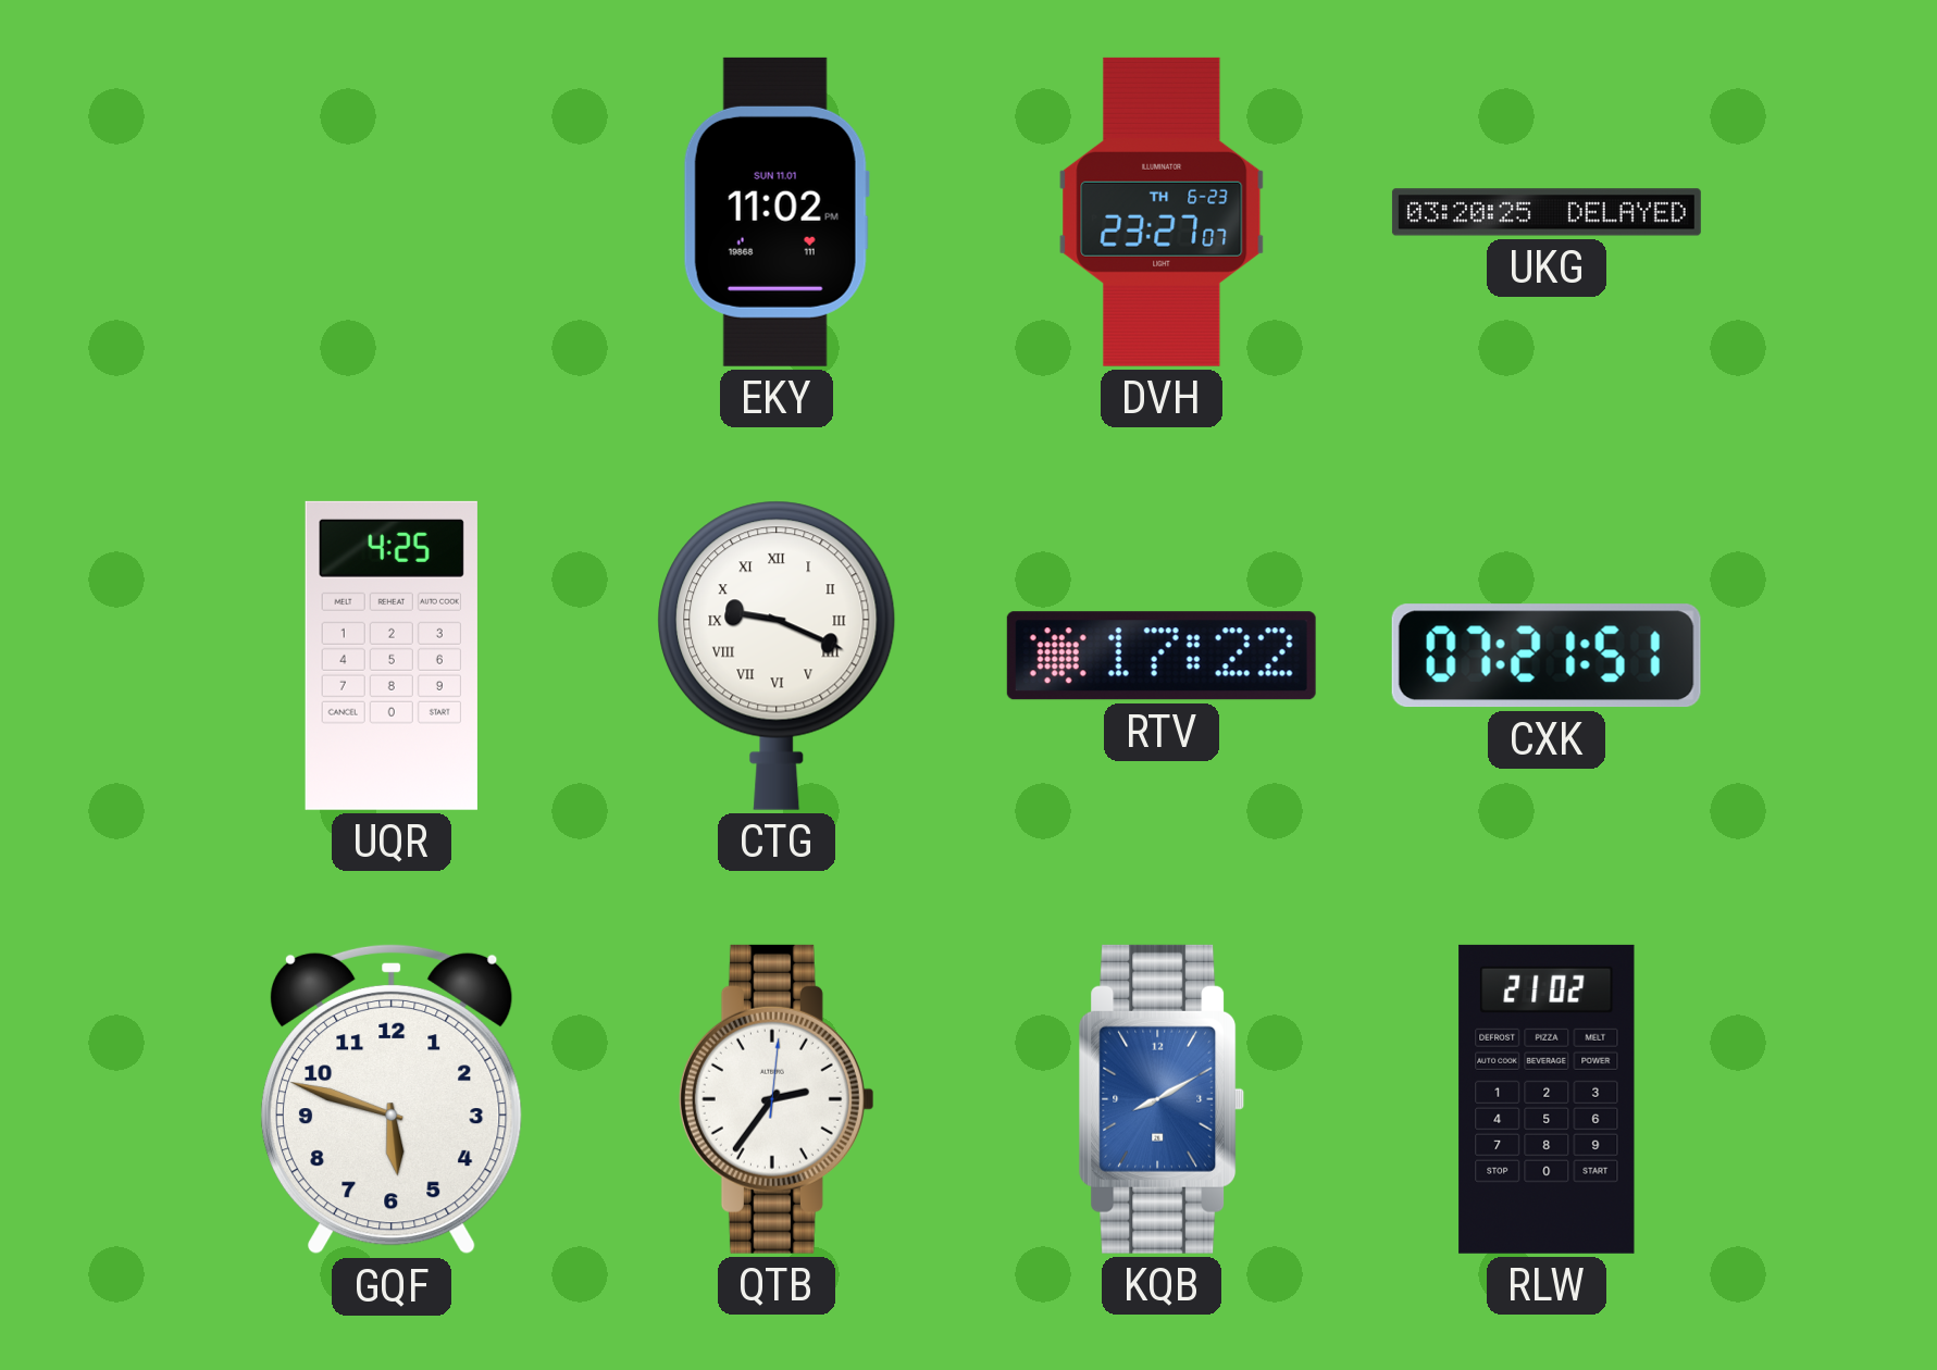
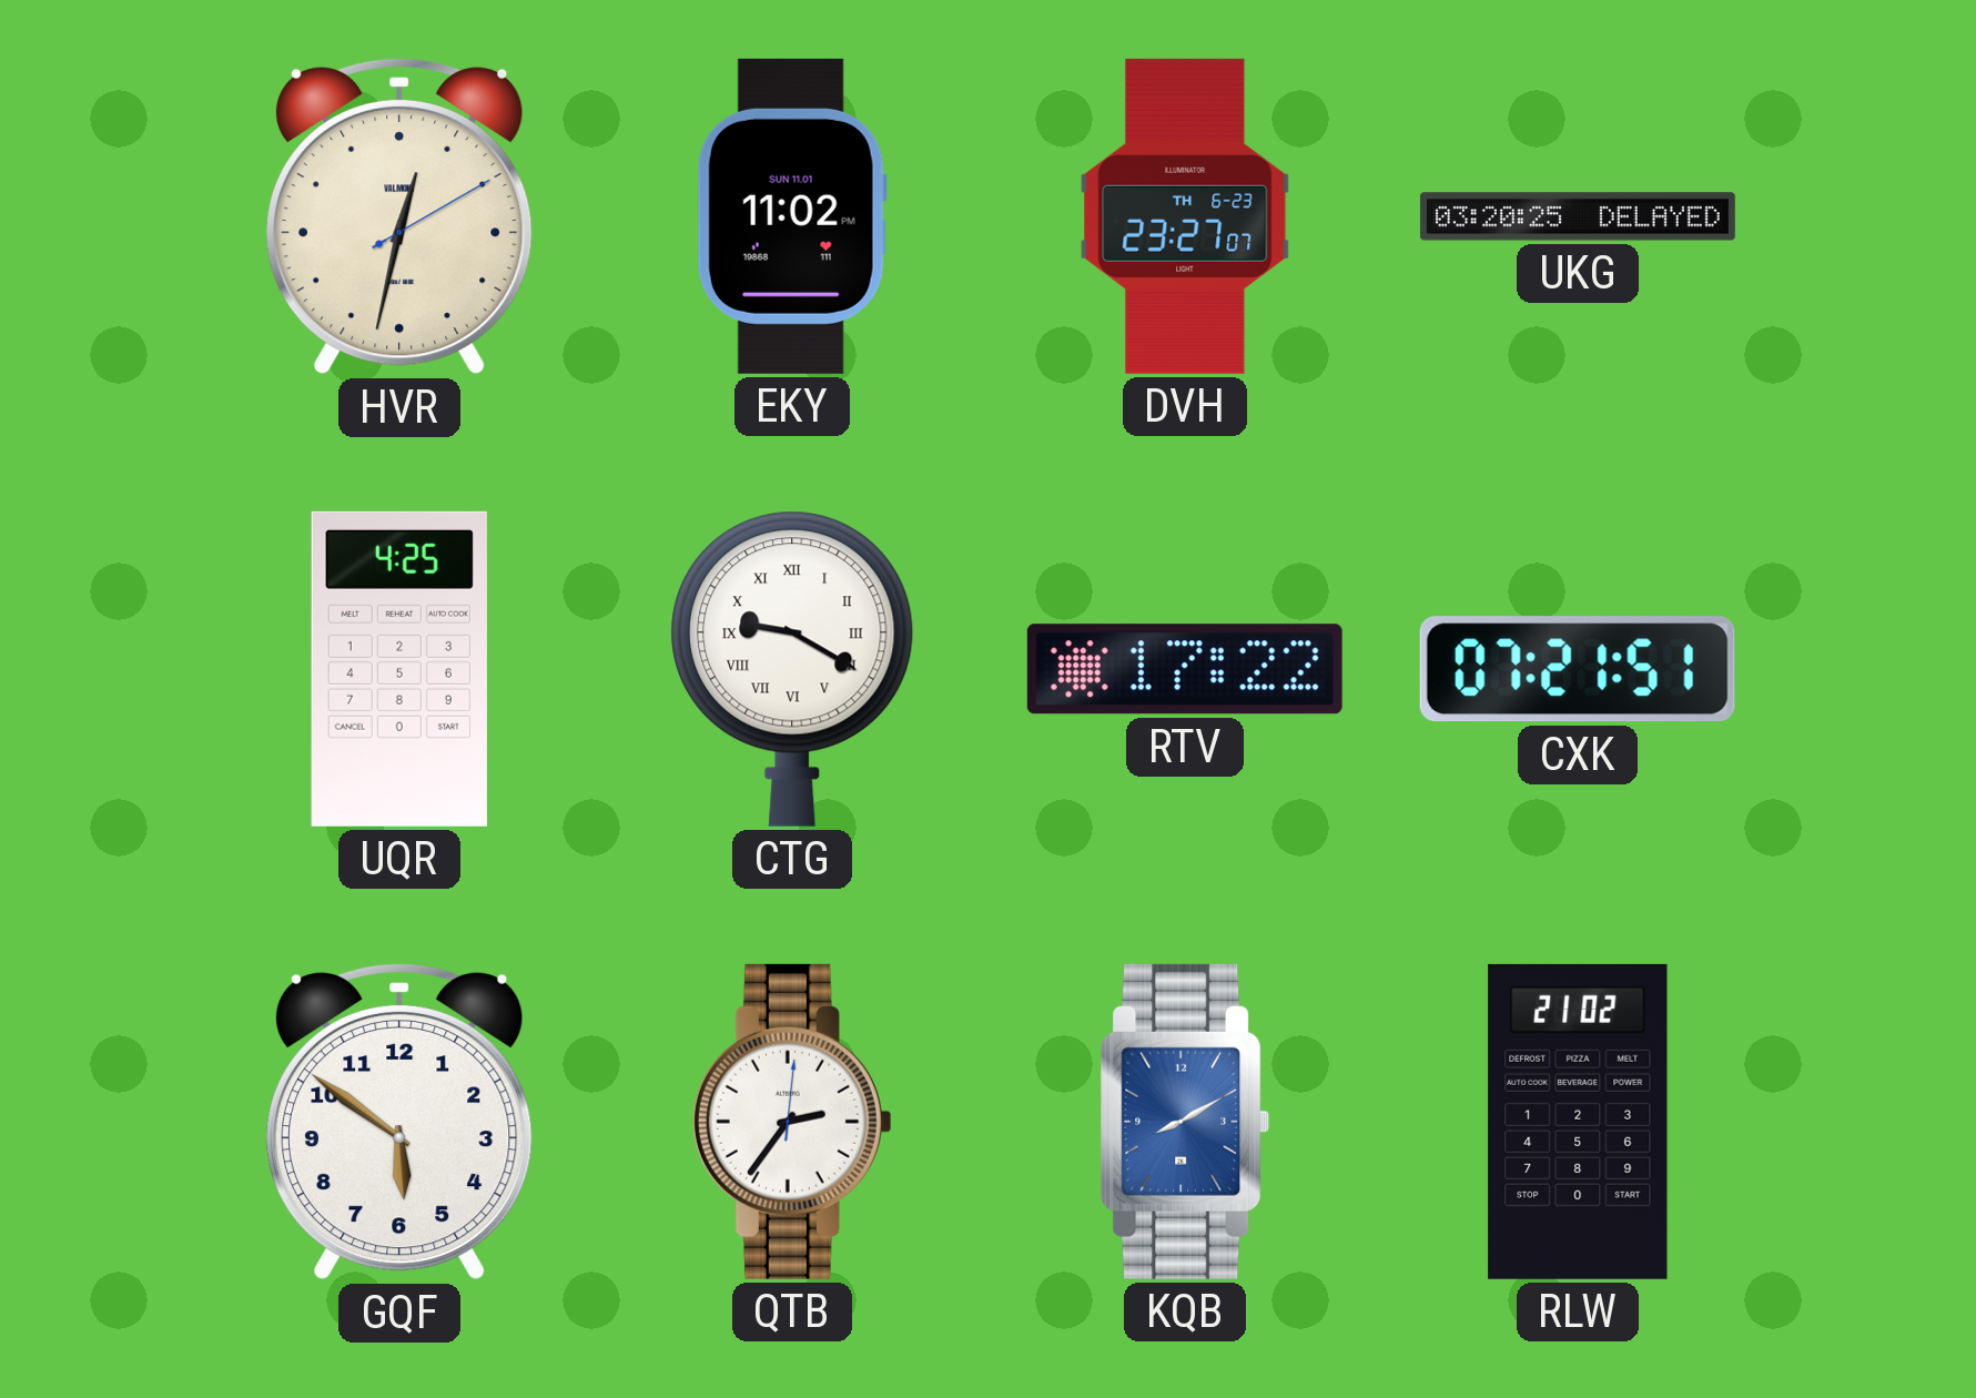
HVR: none -> 12:32 (399, 216)
CTG: 9:19 -> 9:20 (792, 669)
GQF: 5:48 -> 5:51 (399, 1122)
